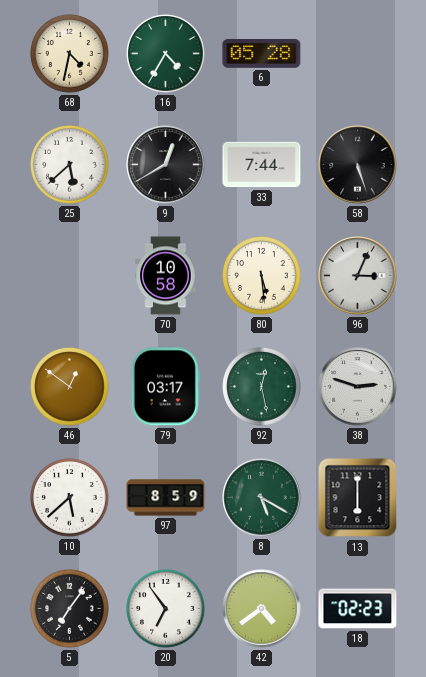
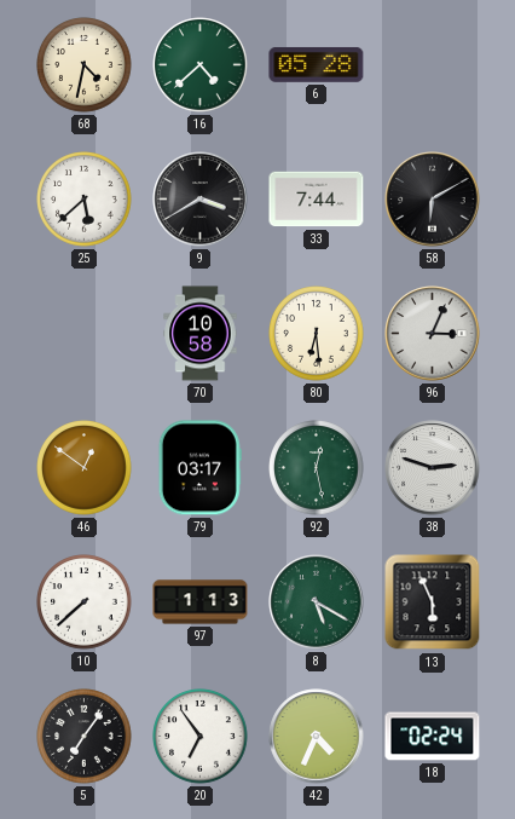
16: 4:35 -> 4:38 (201, 65)
9: 12:40 -> 3:40 (201, 200)
58: 5:27 -> 6:10 (433, 200)
80: 5:29 -> 6:29 (317, 334)
10: 5:38 -> 7:38 (85, 602)
97: 8:59 -> 1:13 (201, 602)
13: 6:00 -> 5:56 (433, 602)
42: 4:39 -> 4:34 (317, 737)
18: 02:23 -> 02:24 (433, 737)
